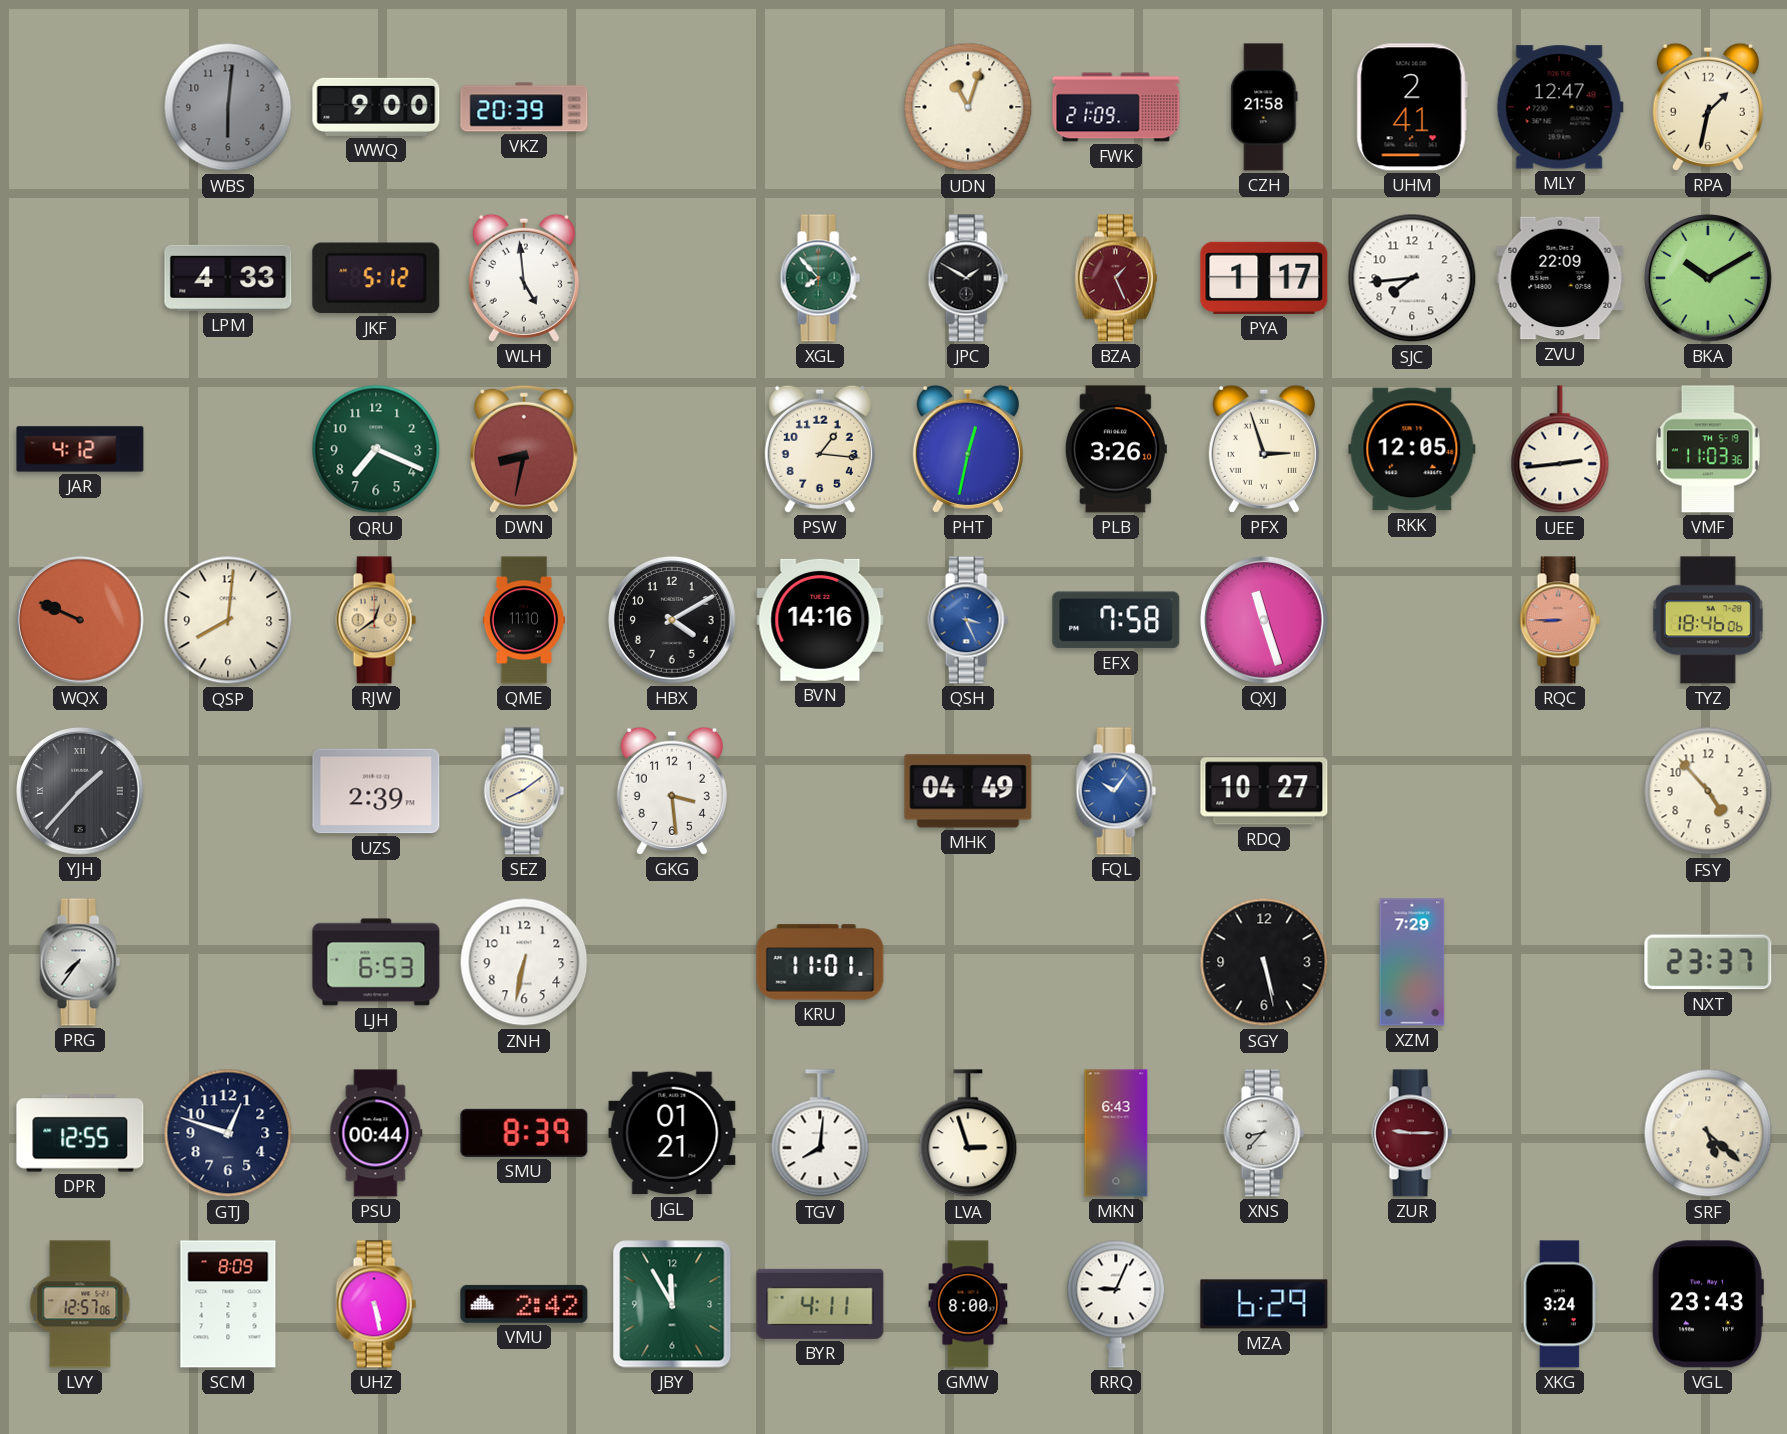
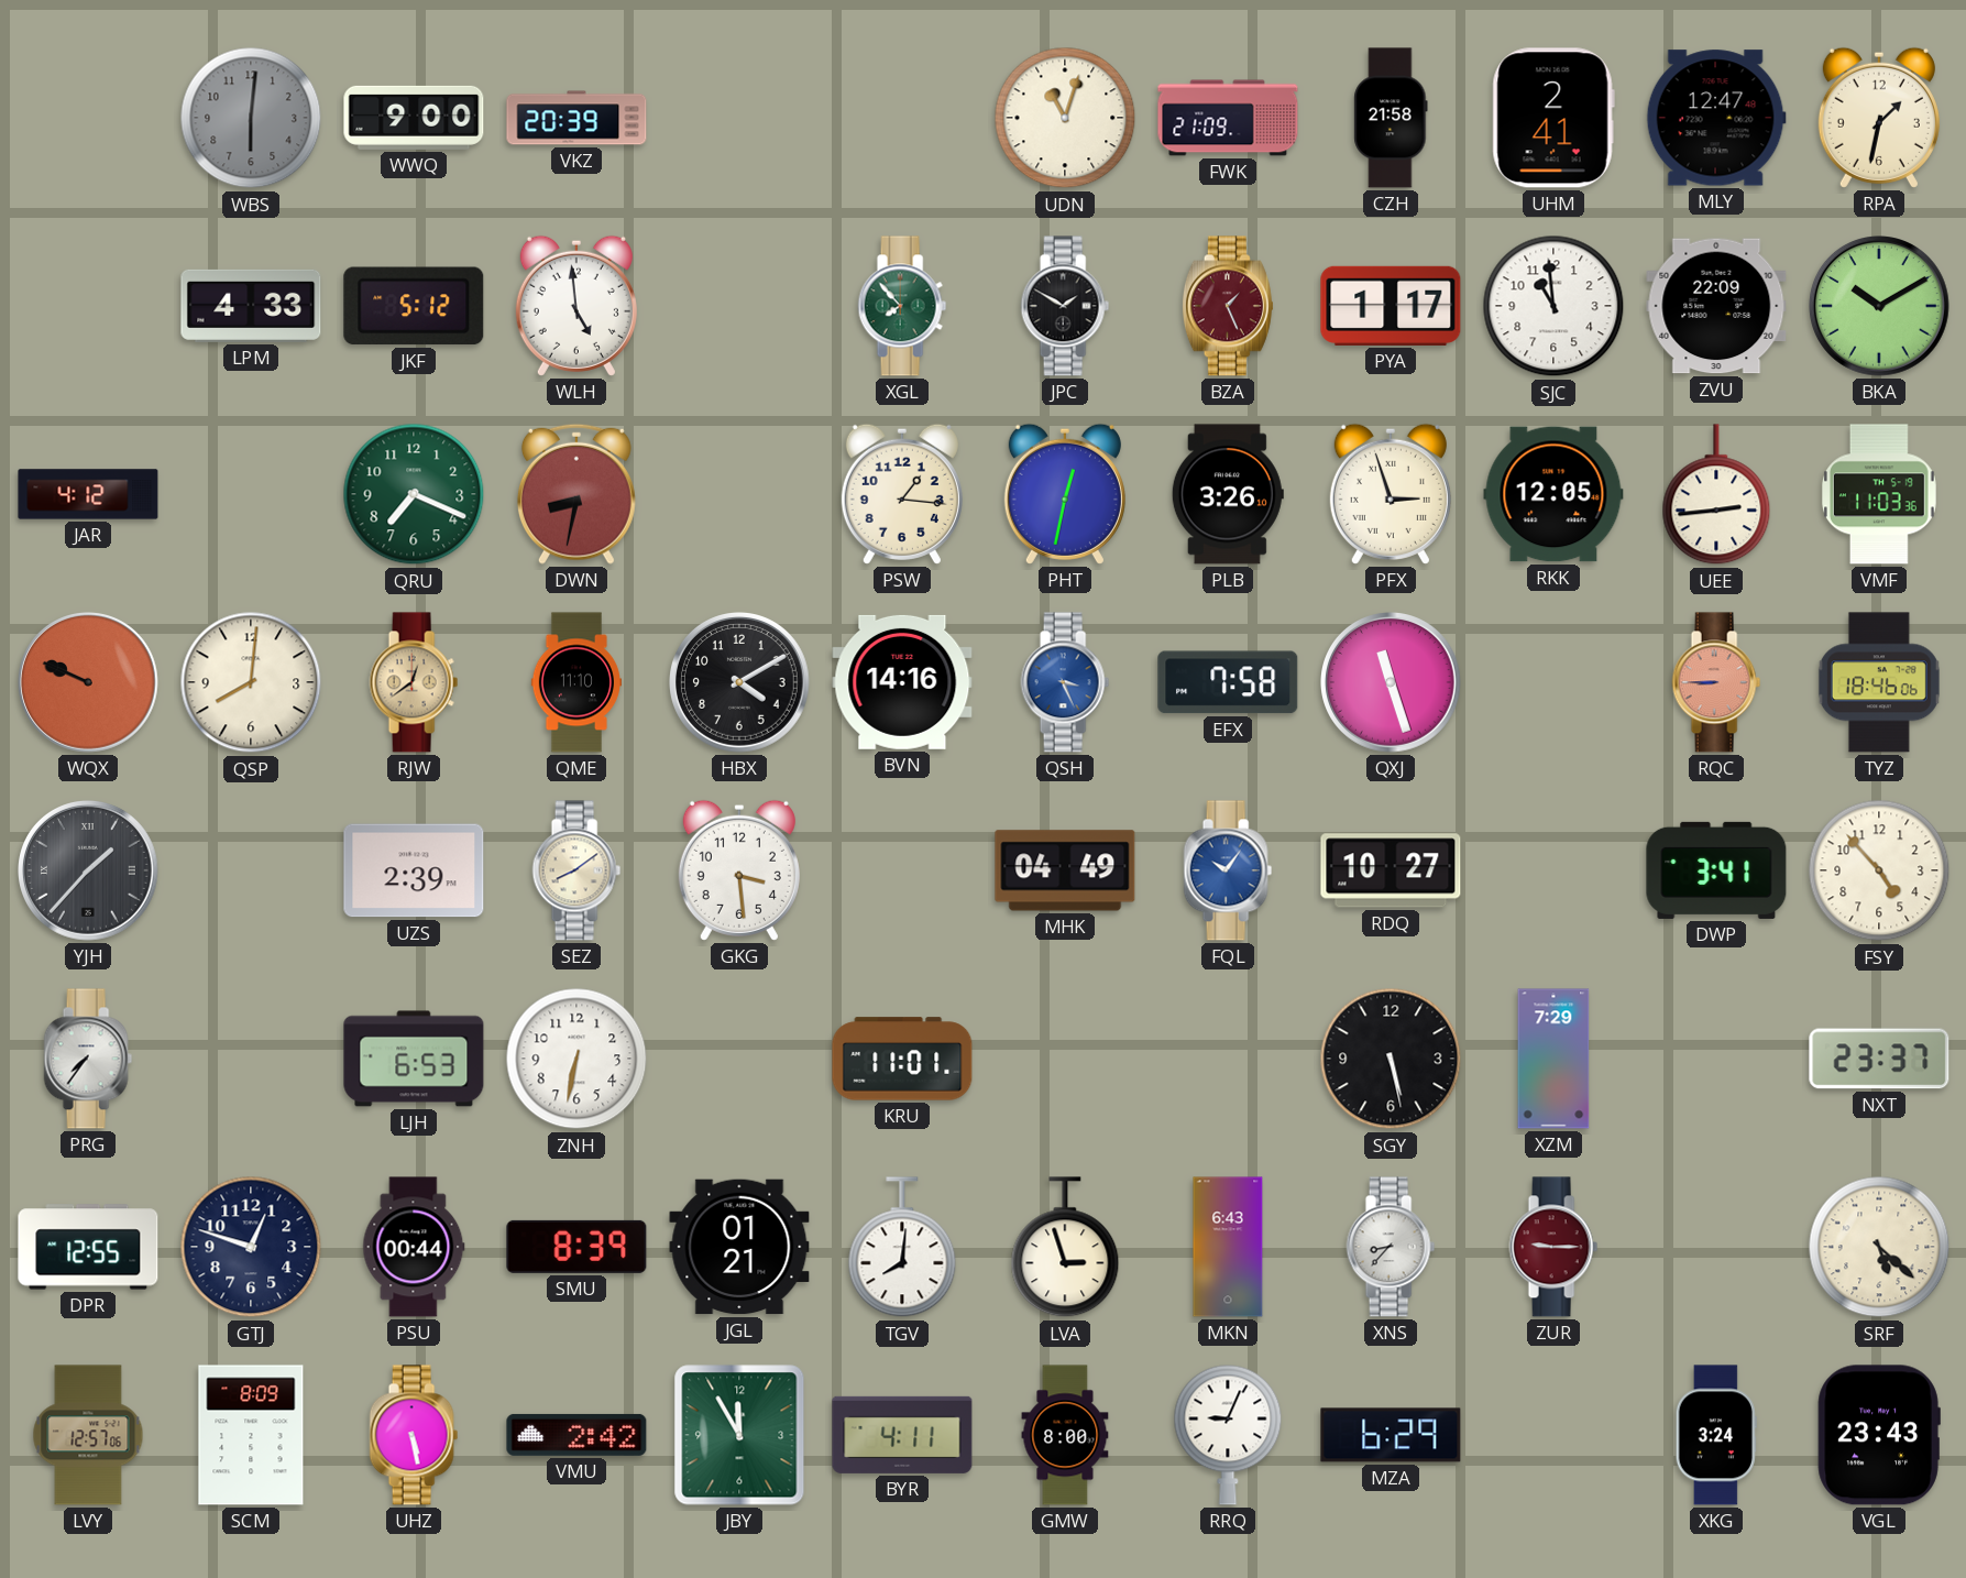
SJC: 7:44 -> 10:59 (1553, 306)
DWP: none -> 3:41 (1716, 870)
